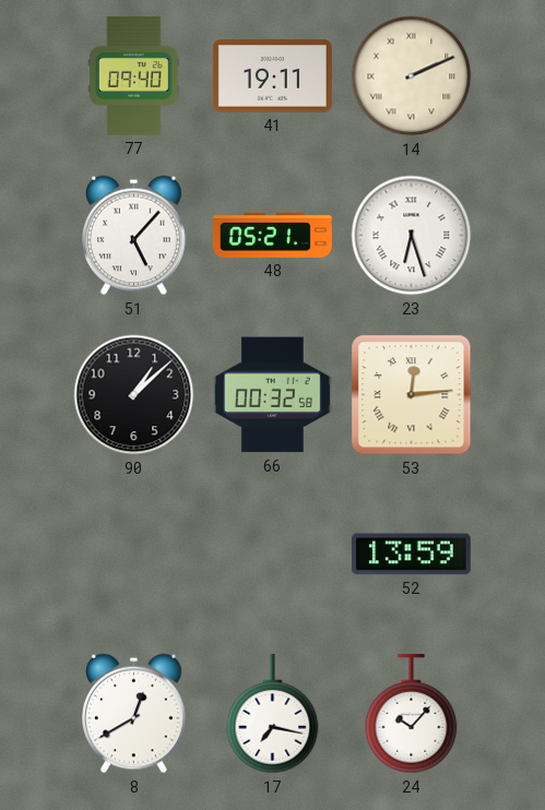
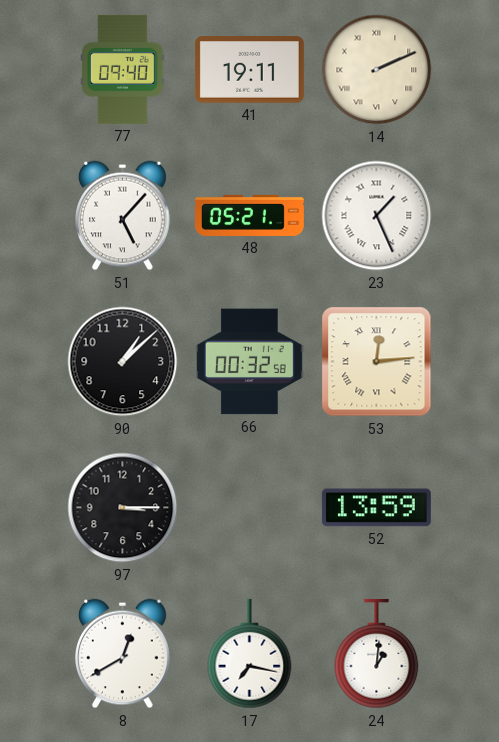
23: 6:27 -> 1:26 (377, 216)
97: none -> 3:15 (123, 508)
24: 10:07 -> 1:01 (377, 654)
